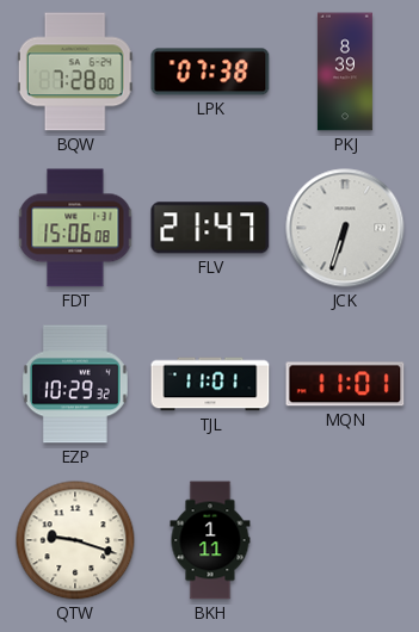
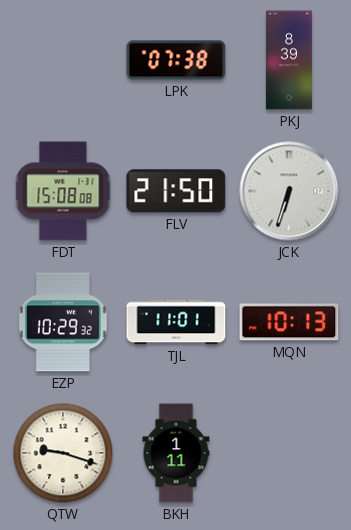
BQW: 7:28 -> none (75, 72)
FDT: 15:06 -> 15:08 (63, 191)
FLV: 21:47 -> 21:50 (176, 191)
MQN: 11:01 -> 10:13 (289, 322)
